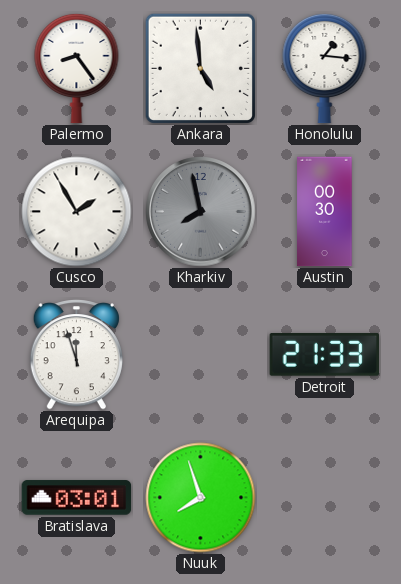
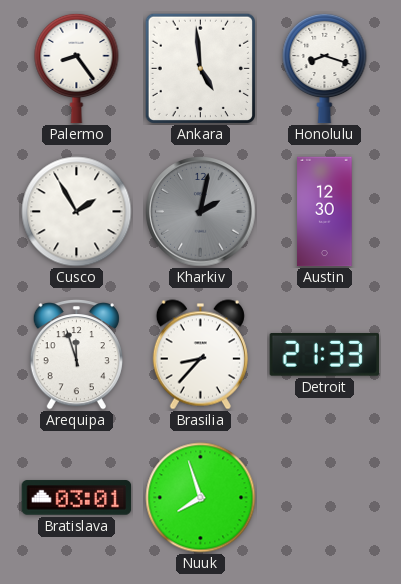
Honolulu: 1:16 -> 8:18 (325, 68)
Kharkiv: 7:58 -> 2:02 (201, 212)
Austin: 00:30 -> 12:30 (325, 212)
Brasilia: none -> 8:37 (200, 355)
